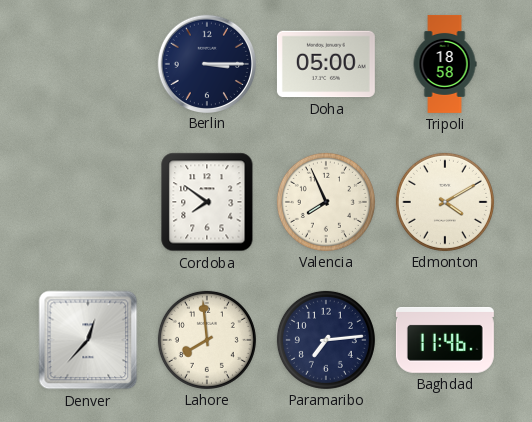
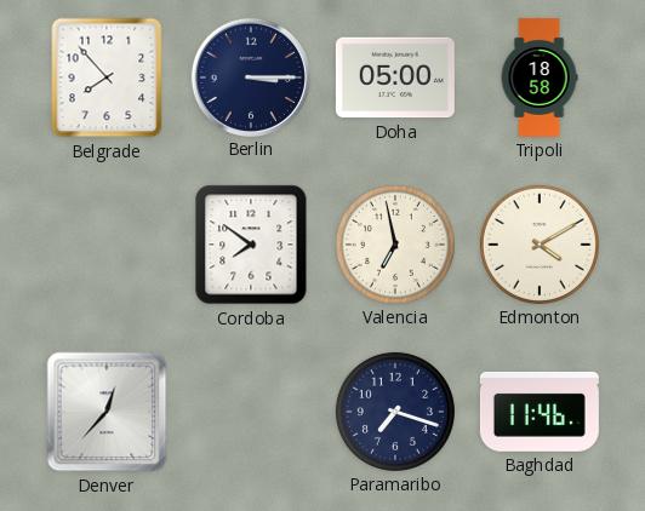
Belgrade: none -> 7:53 (107, 77)
Valencia: 7:56 -> 6:58 (395, 245)
Lahore: 7:59 -> none (207, 340)
Paramaribo: 7:14 -> 7:18 (395, 412)
